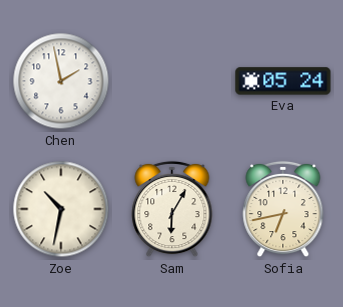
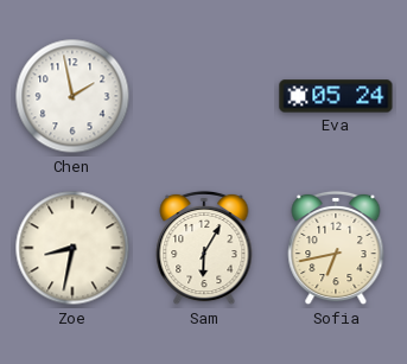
Zoe: 10:32 -> 8:32 (72, 248)
